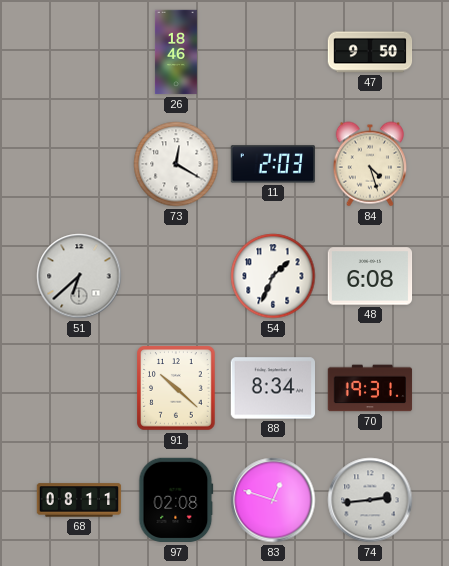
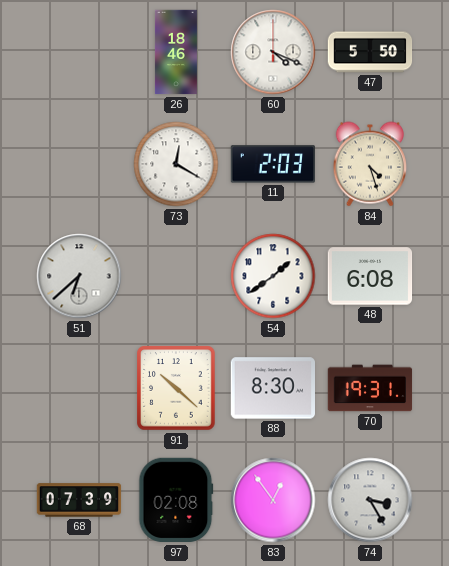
60: none -> 4:19 (273, 52)
47: 9:50 -> 5:50 (370, 52)
54: 1:34 -> 1:39 (273, 276)
88: 8:34 -> 8:30 (272, 388)
68: 08:11 -> 07:39 (79, 500)
83: 12:48 -> 12:54 (273, 500)
74: 2:44 -> 3:25 (370, 500)
